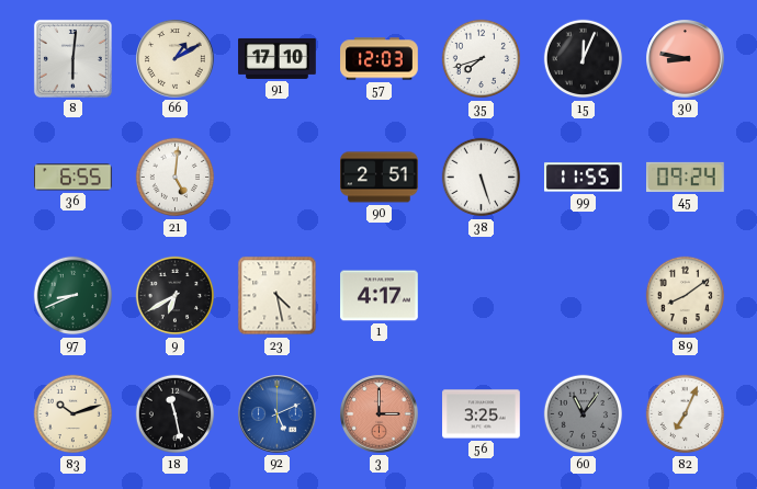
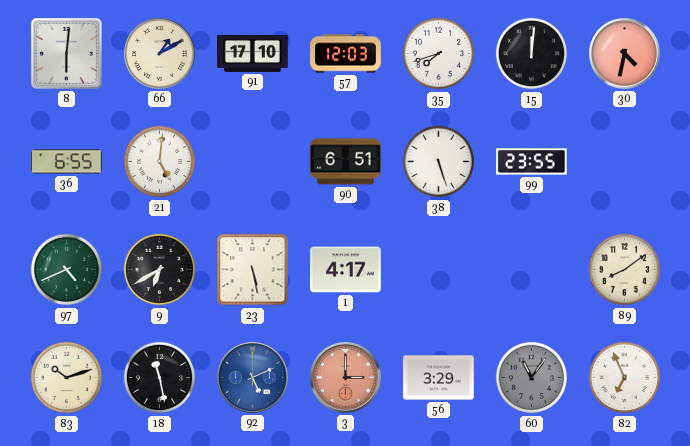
15: 12:04 -> 12:01 (532, 54)
30: 8:47 -> 4:32 (625, 54)
90: 2:51 -> 6:51 (346, 162)
99: 11:55 -> 23:55 (532, 162)
45: 09:24 -> none (686, 177)
97: 8:41 -> 4:41 (67, 270)
23: 4:28 -> 5:28 (253, 270)
56: 3:25 -> 3:29 (439, 378)
82: 7:04 -> 6:56 (625, 378)
